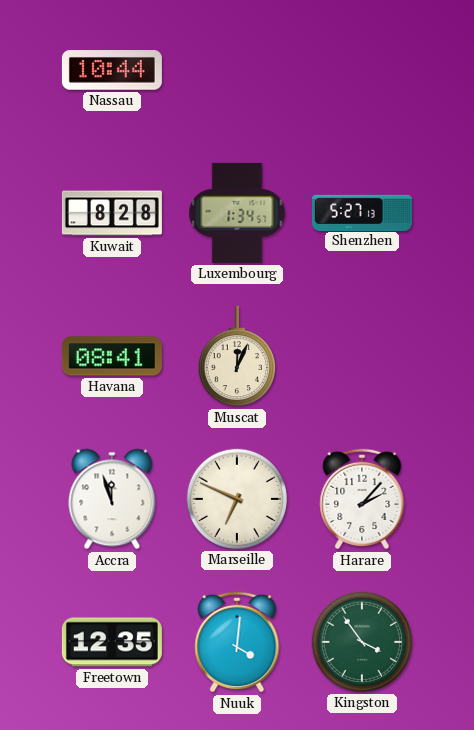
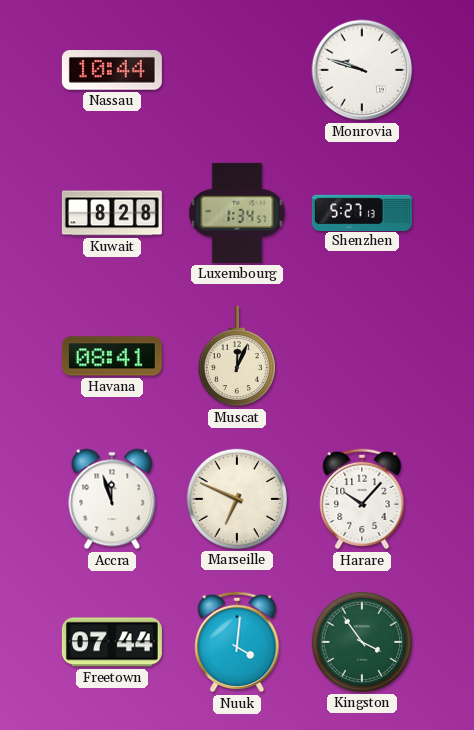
Monrovia: none -> 9:48 (362, 70)
Harare: 2:07 -> 10:07 (362, 499)
Freetown: 12:35 -> 07:44 (112, 642)
